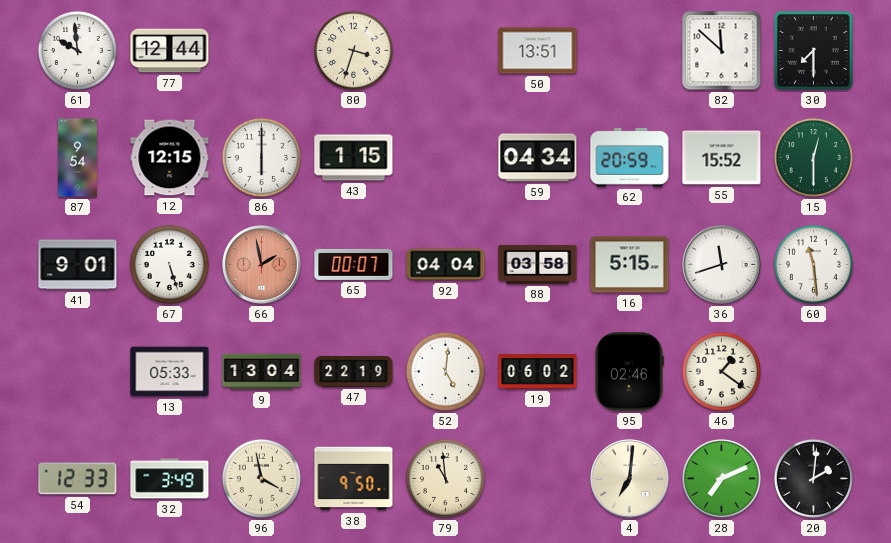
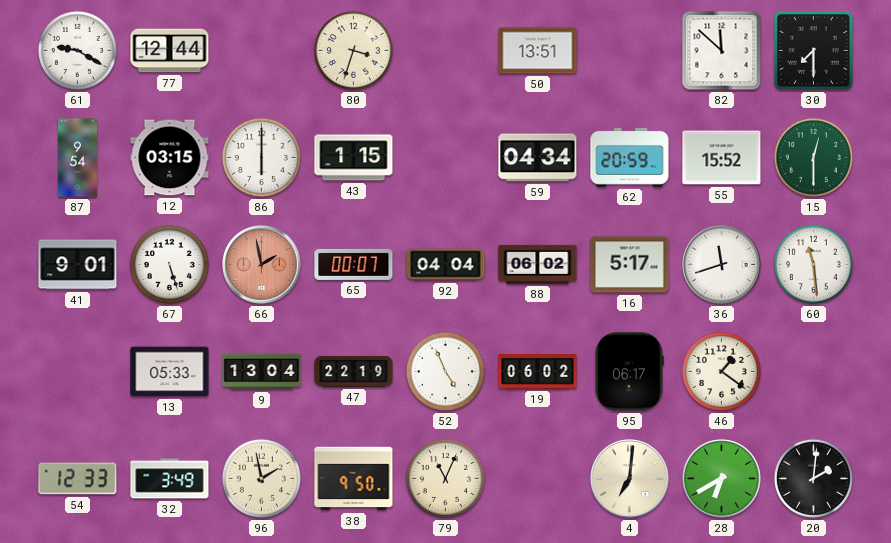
61: 9:59 -> 9:20 (77, 50)
12: 12:15 -> 03:15 (170, 158)
88: 03:58 -> 06:02 (538, 264)
16: 5:15 -> 5:17 (630, 265)
52: 5:01 -> 4:56 (445, 371)
95: 02:46 -> 06:17 (629, 372)
96: 3:58 -> 1:58 (261, 478)
79: 10:59 -> 11:04 (445, 478)
28: 7:11 -> 6:40 (722, 479)
